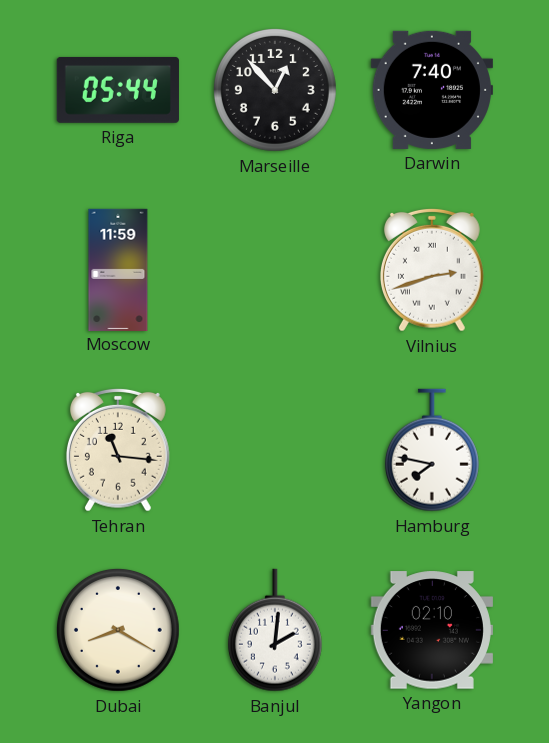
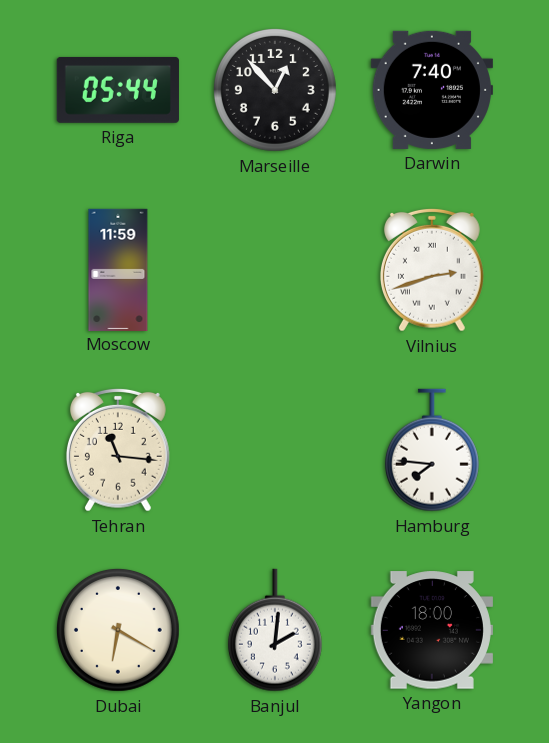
Hamburg: 7:47 -> 7:46 (432, 450)
Dubai: 8:20 -> 6:20 (118, 630)
Yangon: 02:10 -> 18:00 (432, 630)
